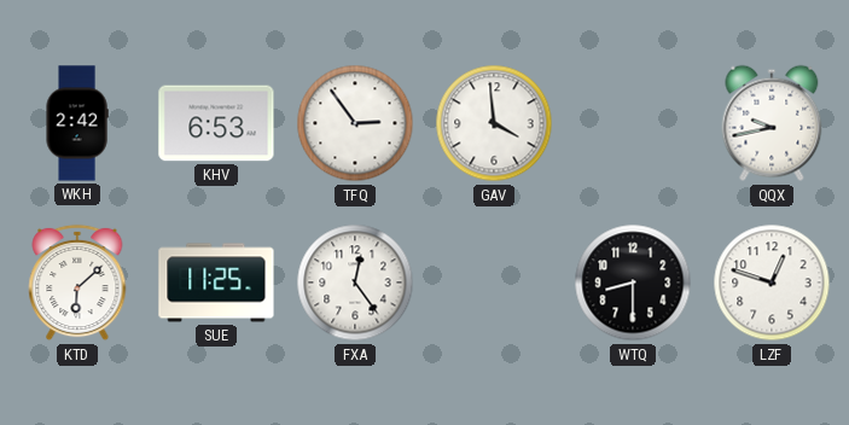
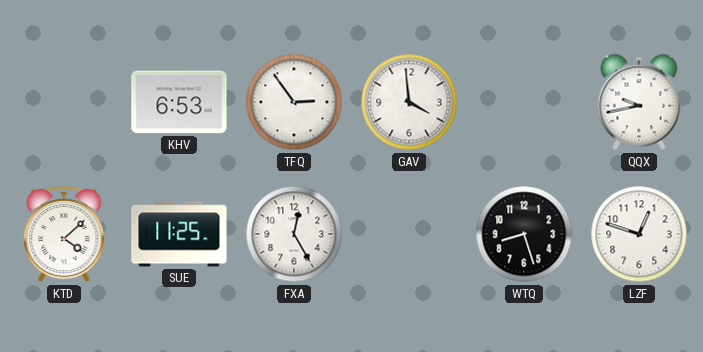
WKH: 2:42 -> none (77, 123)
KTD: 6:08 -> 4:08 (64, 234)
FXA: 12:24 -> 12:25 (294, 234)
WTQ: 8:30 -> 8:27 (524, 234)
